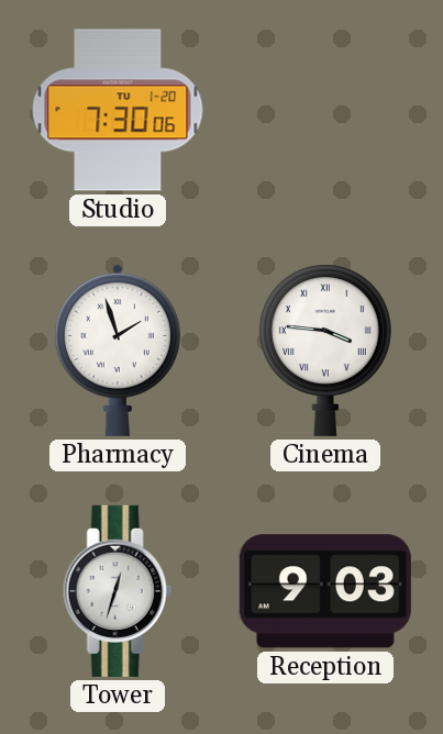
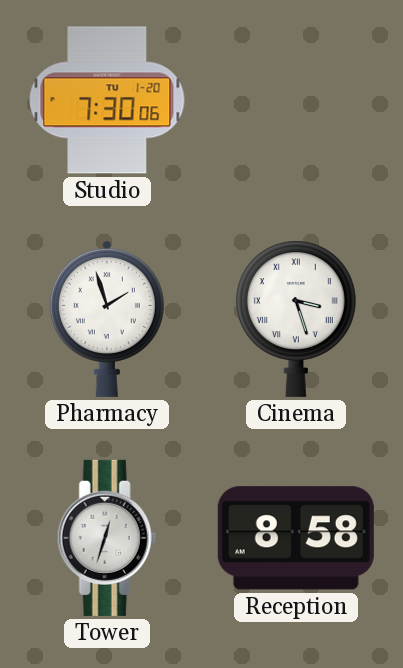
Cinema: 3:46 -> 3:27 (296, 319)
Reception: 9:03 -> 8:58 (296, 538)
